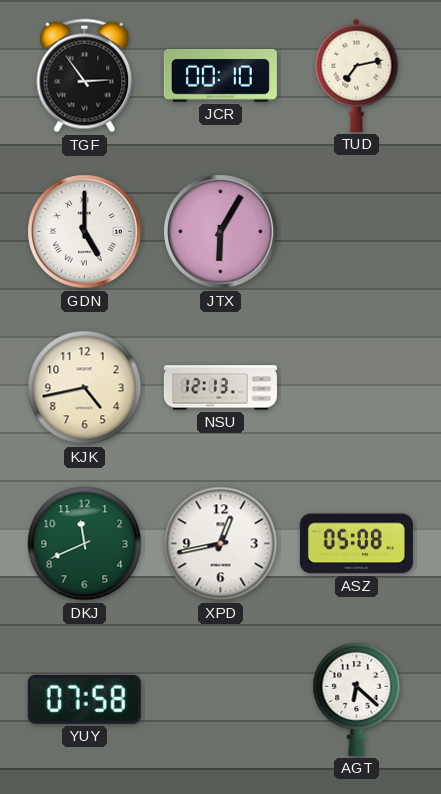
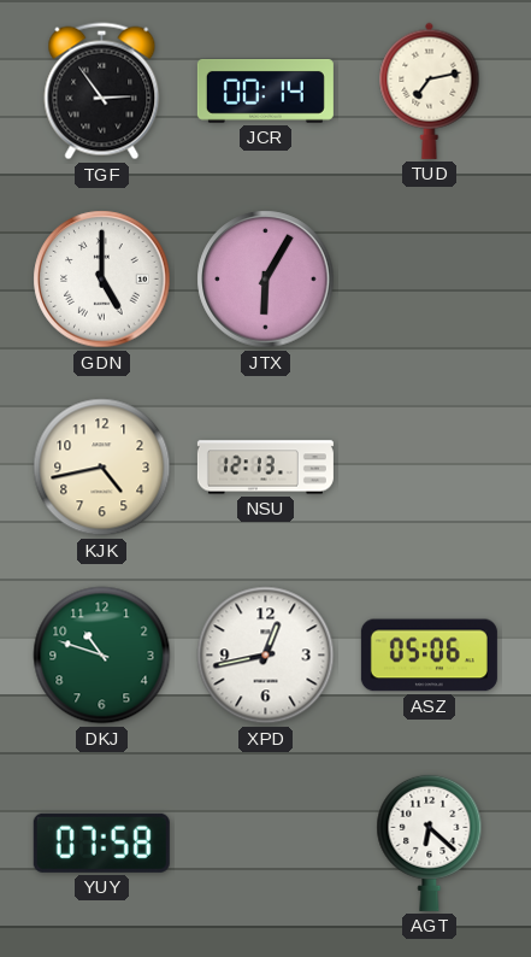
JCR: 00:10 -> 00:14 (265, 90)
DKJ: 11:41 -> 10:48 (102, 656)
ASZ: 05:08 -> 05:06 (429, 656)
